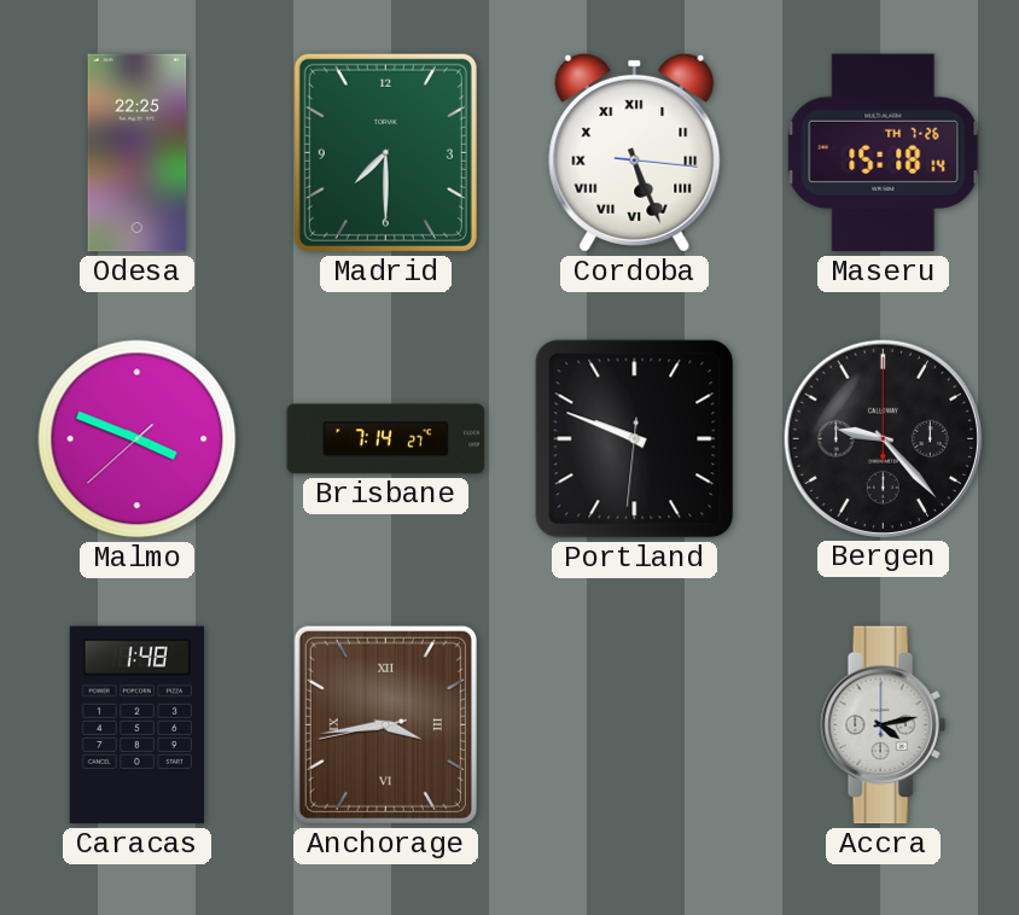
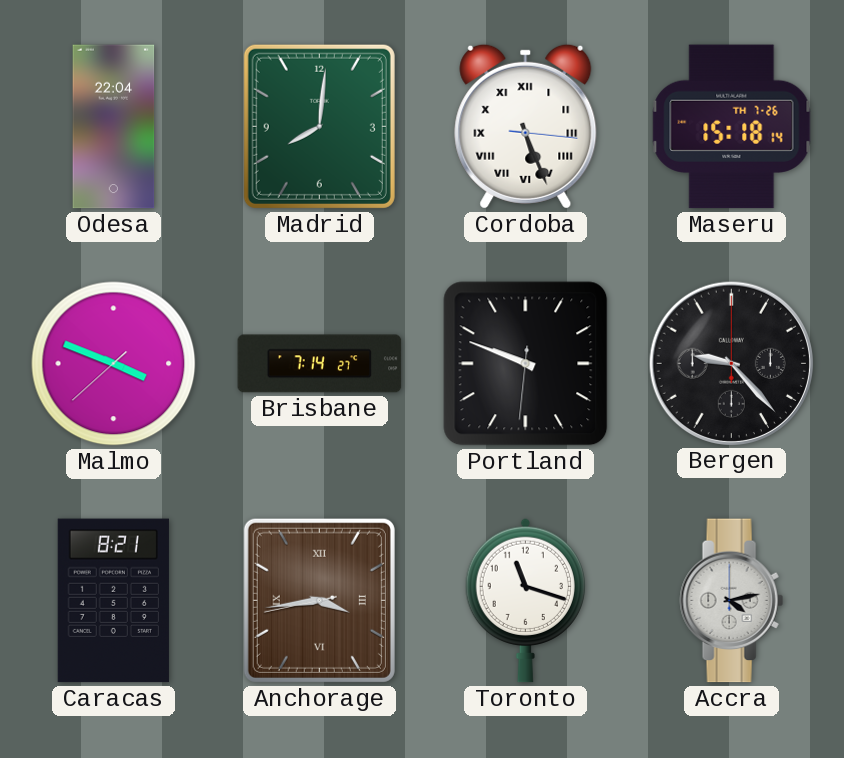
Odesa: 22:25 -> 22:04 (114, 127)
Madrid: 7:30 -> 8:01 (319, 126)
Caracas: 1:48 -> 8:21 (113, 601)
Toronto: none -> 11:18 (525, 600)
